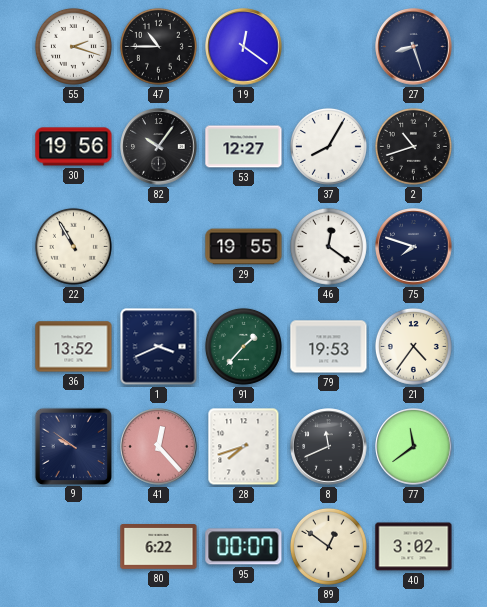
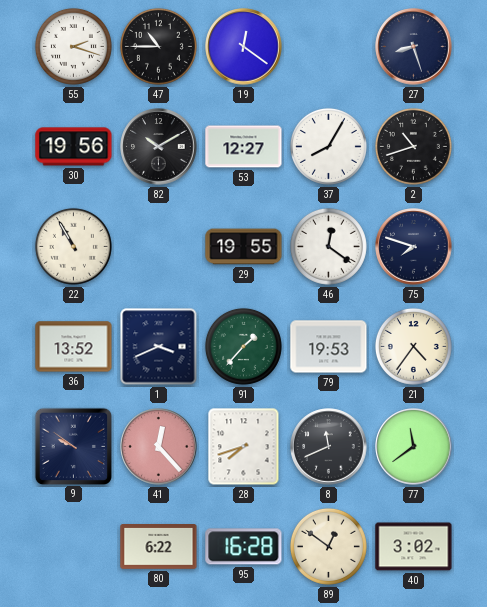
82: 10:06 -> 10:10 (159, 147)
95: 00:07 -> 16:28 (244, 547)
